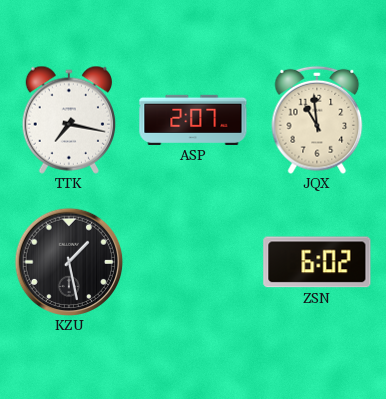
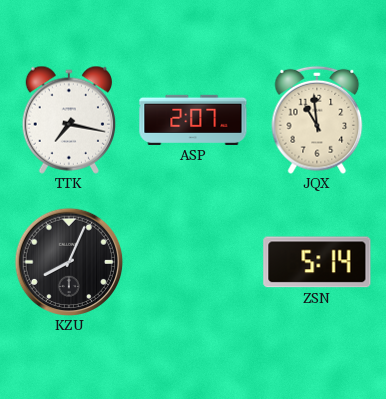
KZU: 1:28 -> 8:04 (69, 262)
ZSN: 6:02 -> 5:14 (317, 262)
